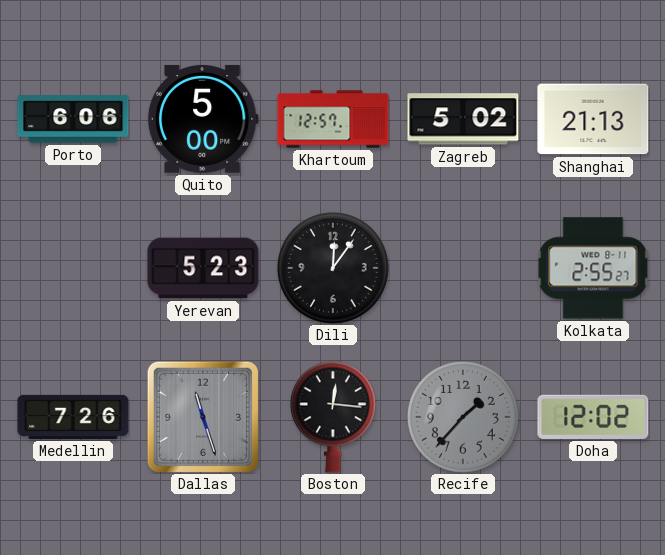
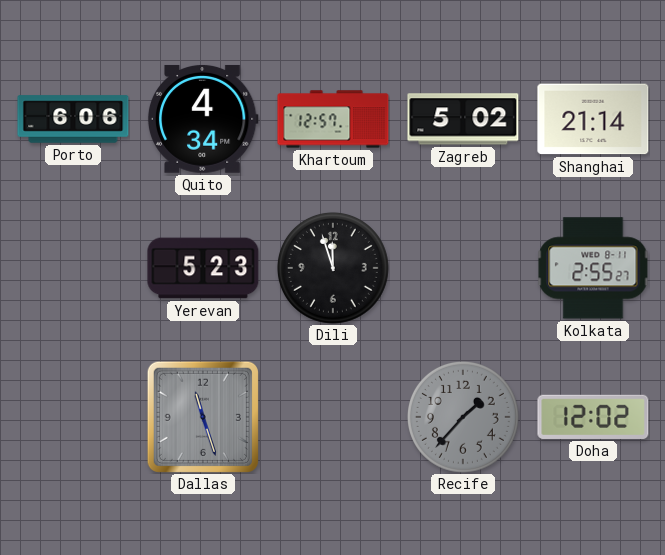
Quito: 5:00 -> 4:34 (203, 119)
Shanghai: 21:13 -> 21:14 (593, 119)
Dili: 12:06 -> 11:57 (333, 268)
Medellin: 7:26 -> none (73, 417)
Boston: 12:16 -> none (333, 417)
